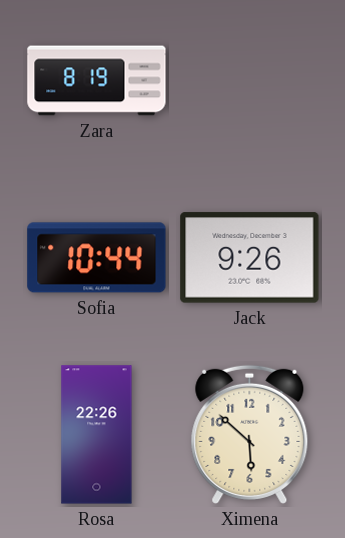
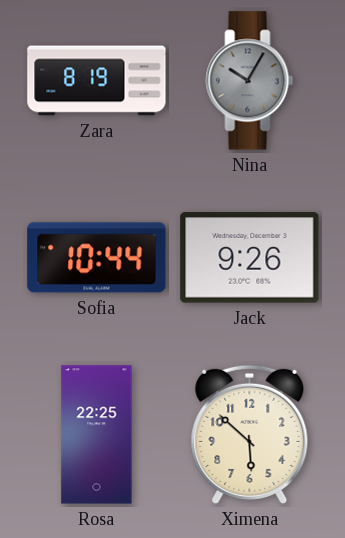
Nina: none -> 10:05 (250, 81)
Rosa: 22:26 -> 22:25 (97, 435)
